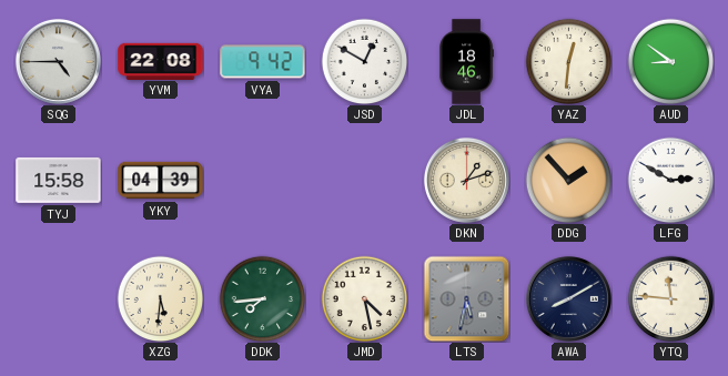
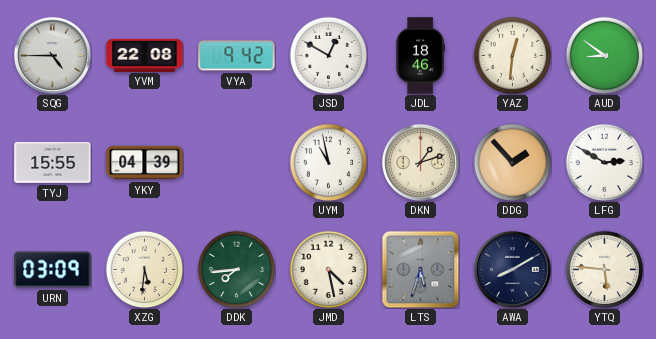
TYJ: 15:58 -> 15:55 (53, 162)
UYM: none -> 10:58 (328, 162)
URN: none -> 03:09 (53, 270)
LTS: 5:32 -> 5:33 (420, 269)
YTQ: 11:46 -> 5:46 (604, 269)
